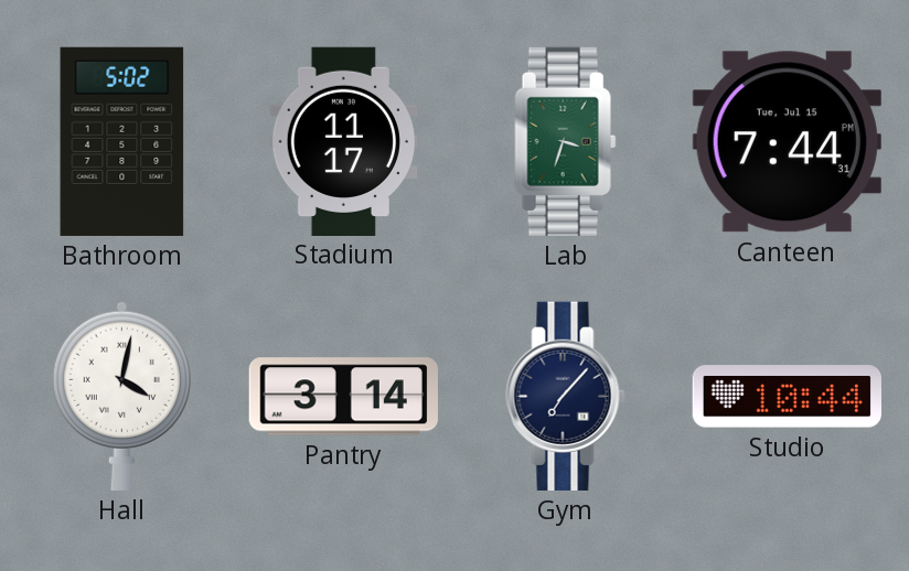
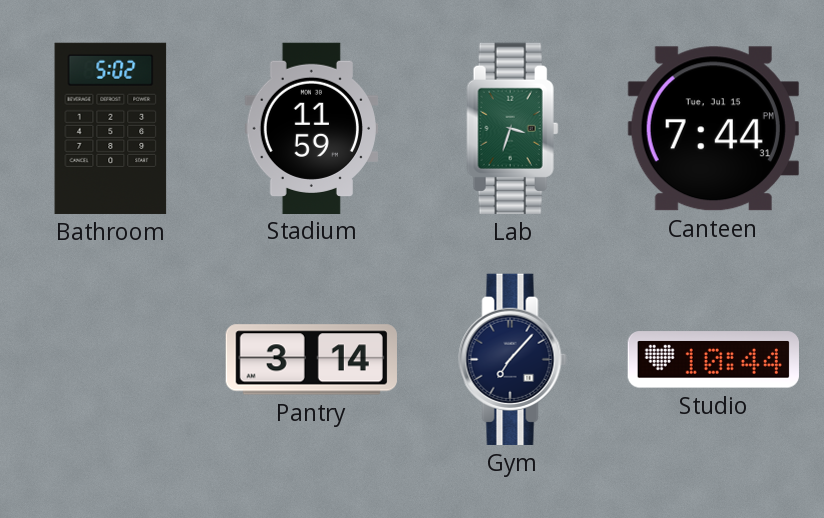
Stadium: 11:17 -> 11:59 (311, 128)
Hall: 4:02 -> none (121, 396)
